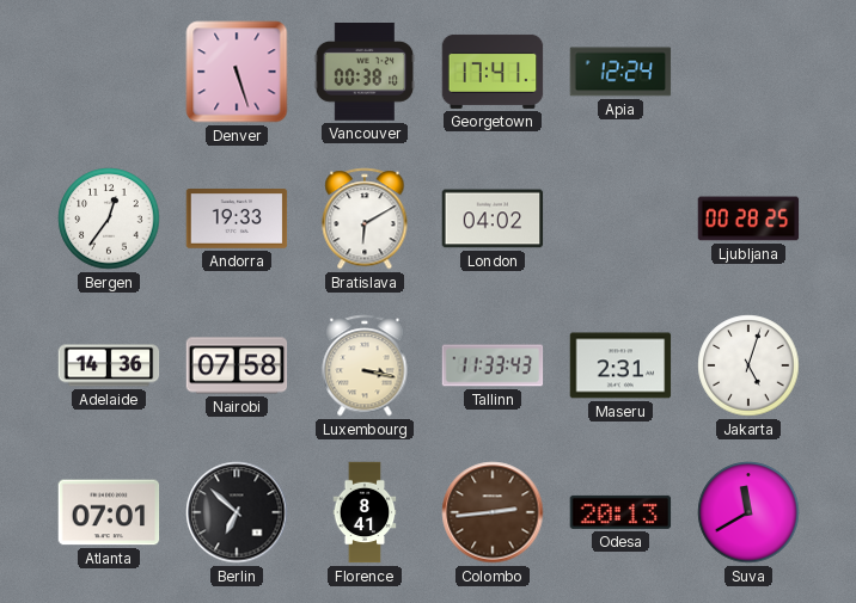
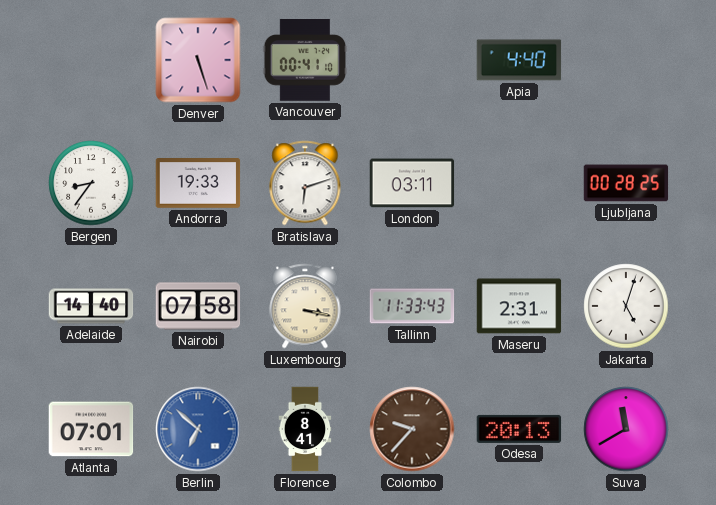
Vancouver: 00:38 -> 00:41 (305, 61)
Georgetown: 17:41 -> none (493, 72)
Apia: 12:24 -> 4:40 (519, 60)
Bergen: 12:36 -> 8:36 (91, 183)
Bratislava: 6:10 -> 6:12 (305, 183)
London: 04:02 -> 03:11 (412, 183)
Adelaide: 14:36 -> 14:40 (91, 306)
Berlin dial: black -> blue (198, 429)
Colombo: 2:44 -> 9:37 (412, 429)
